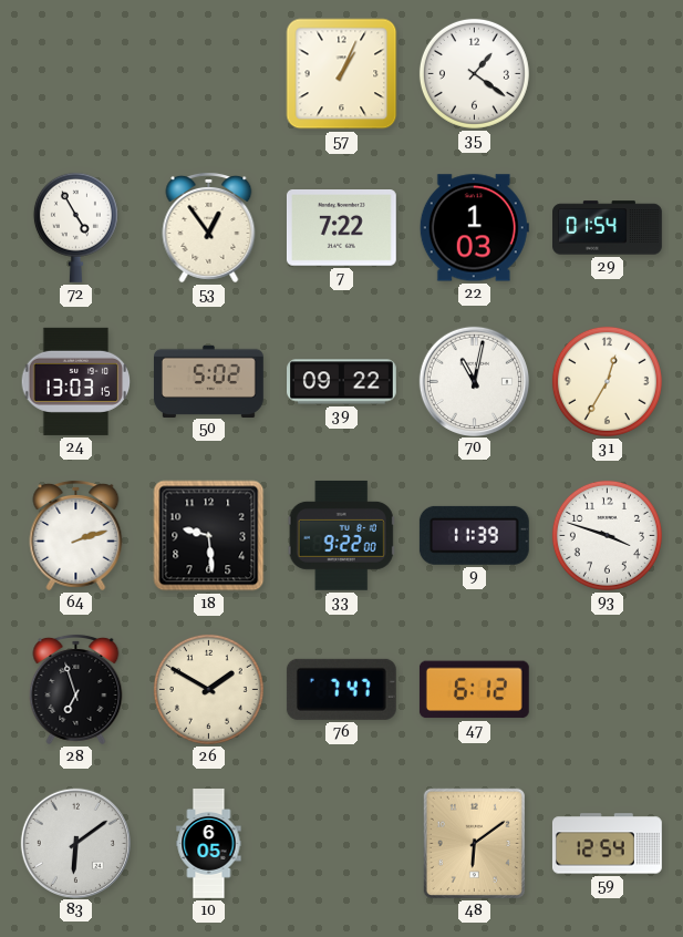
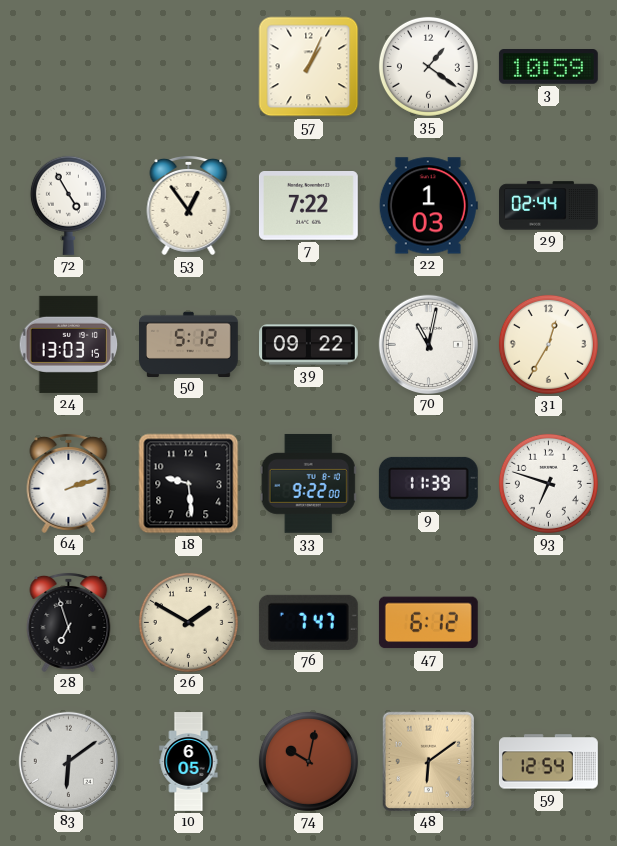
3: none -> 10:59 (548, 67)
29: 01:54 -> 02:44 (549, 206)
50: 5:02 -> 5:12 (189, 344)
93: 3:48 -> 6:48 (548, 483)
74: none -> 10:02 (308, 761)
